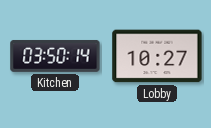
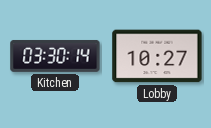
Kitchen: 03:50 -> 03:30 (55, 56)
